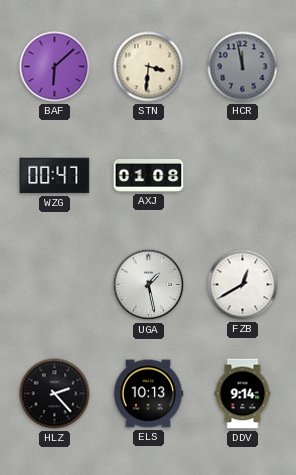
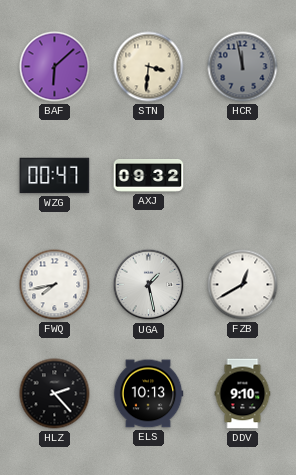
AXJ: 01:08 -> 09:32 (149, 175)
FWQ: none -> 7:43 (55, 285)
DDV: 9:14 -> 9:10 (243, 394)
